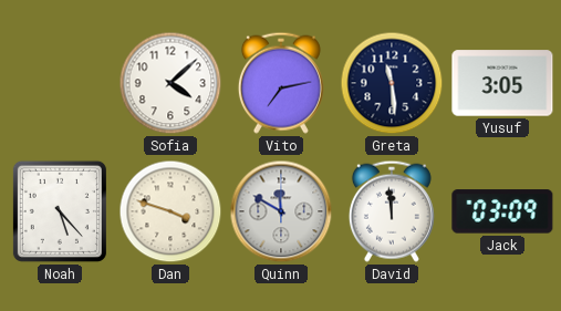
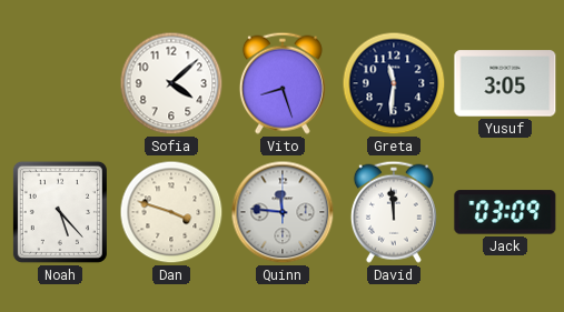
Vito: 7:13 -> 8:27 (283, 83)
Greta: 11:29 -> 11:31 (394, 83)
Quinn: 11:50 -> 11:46 (283, 212)
